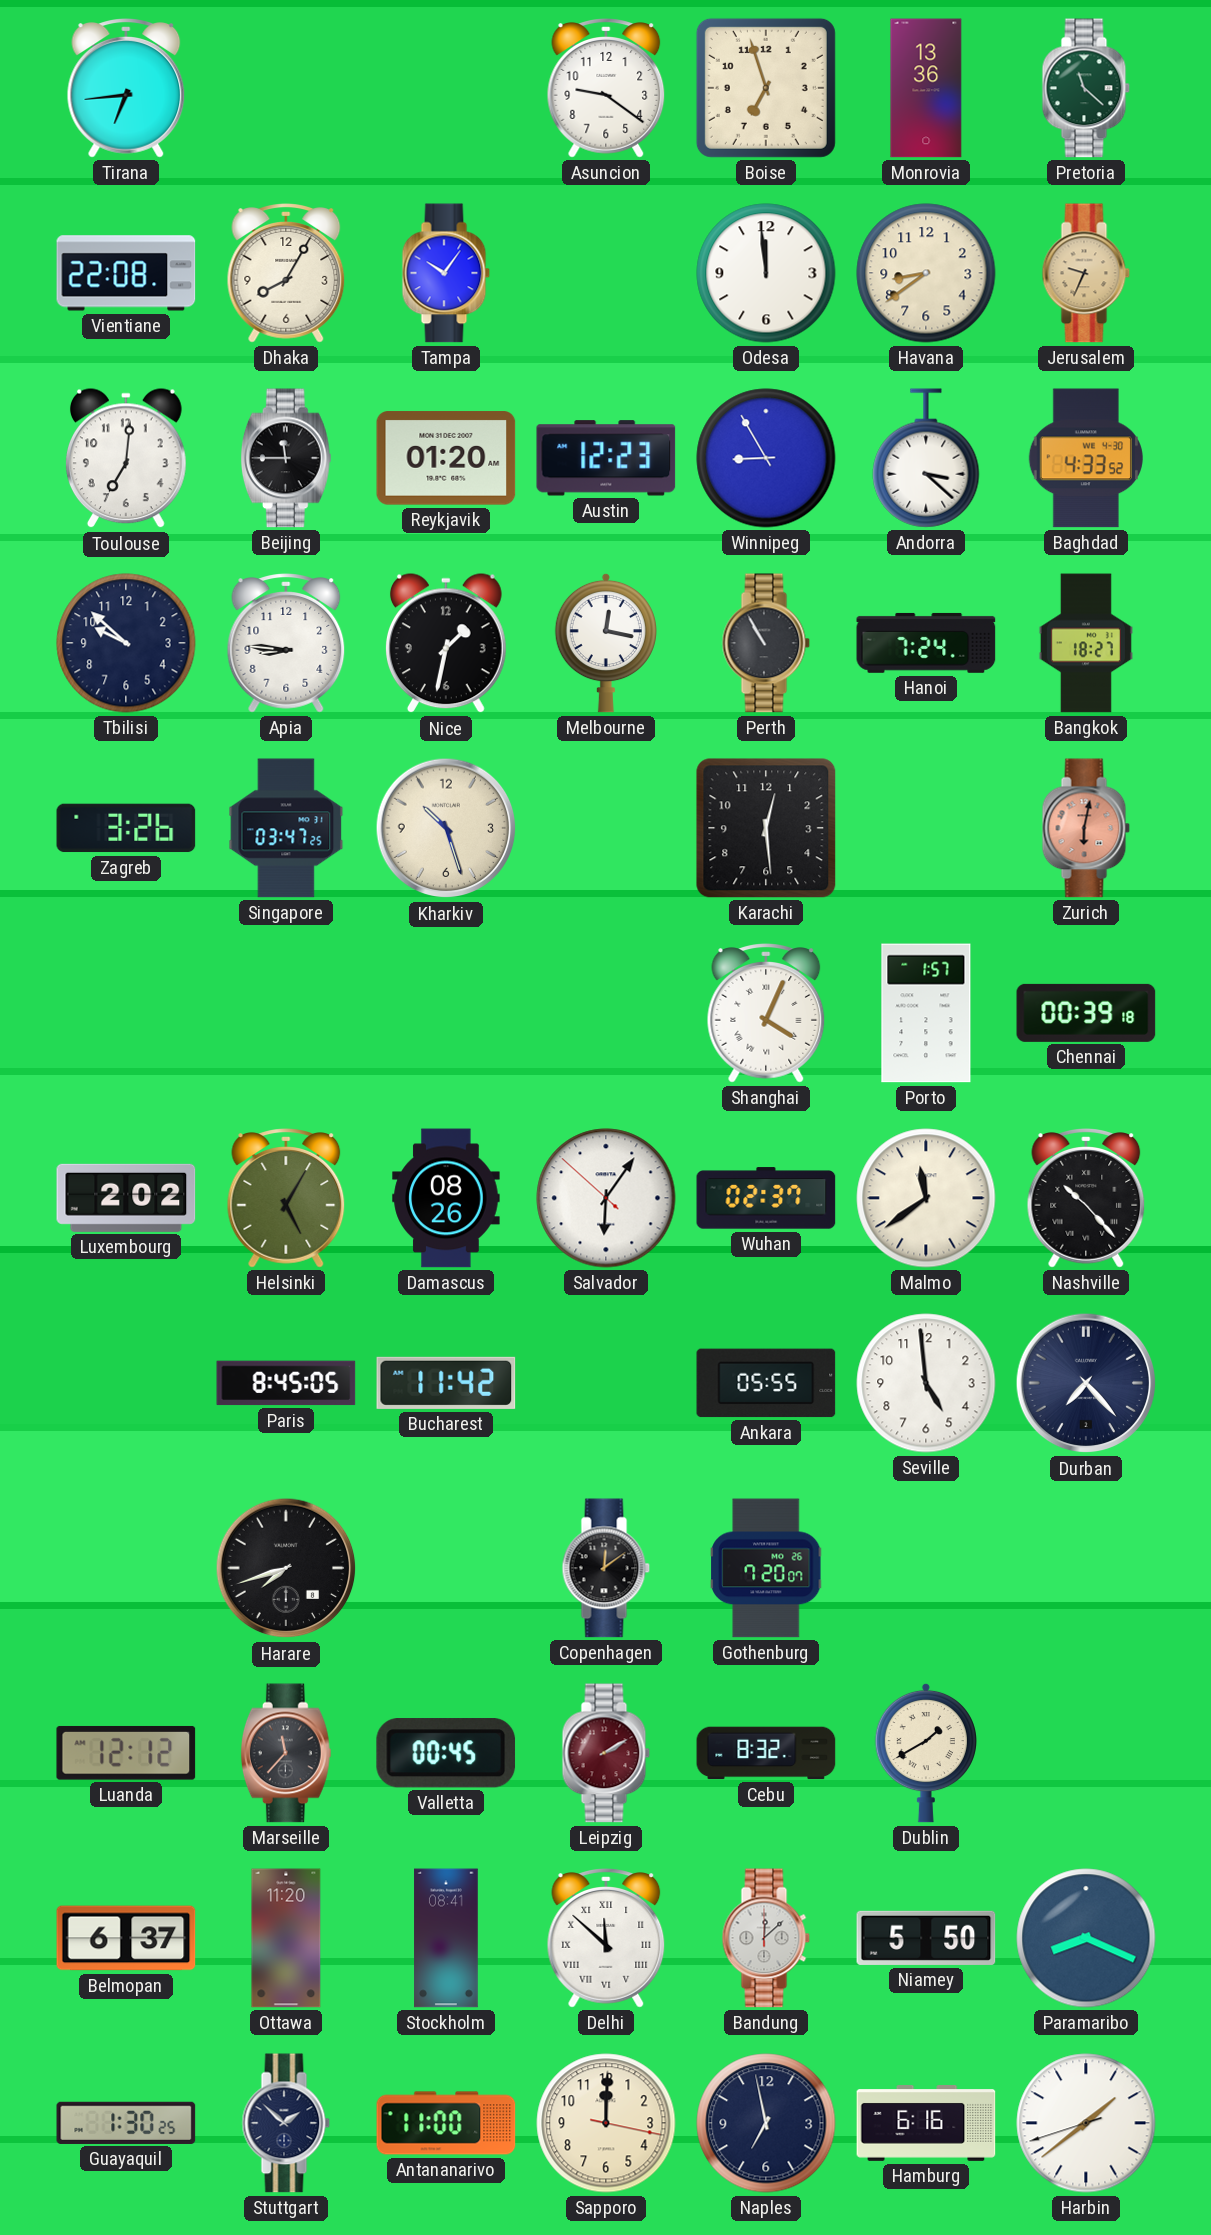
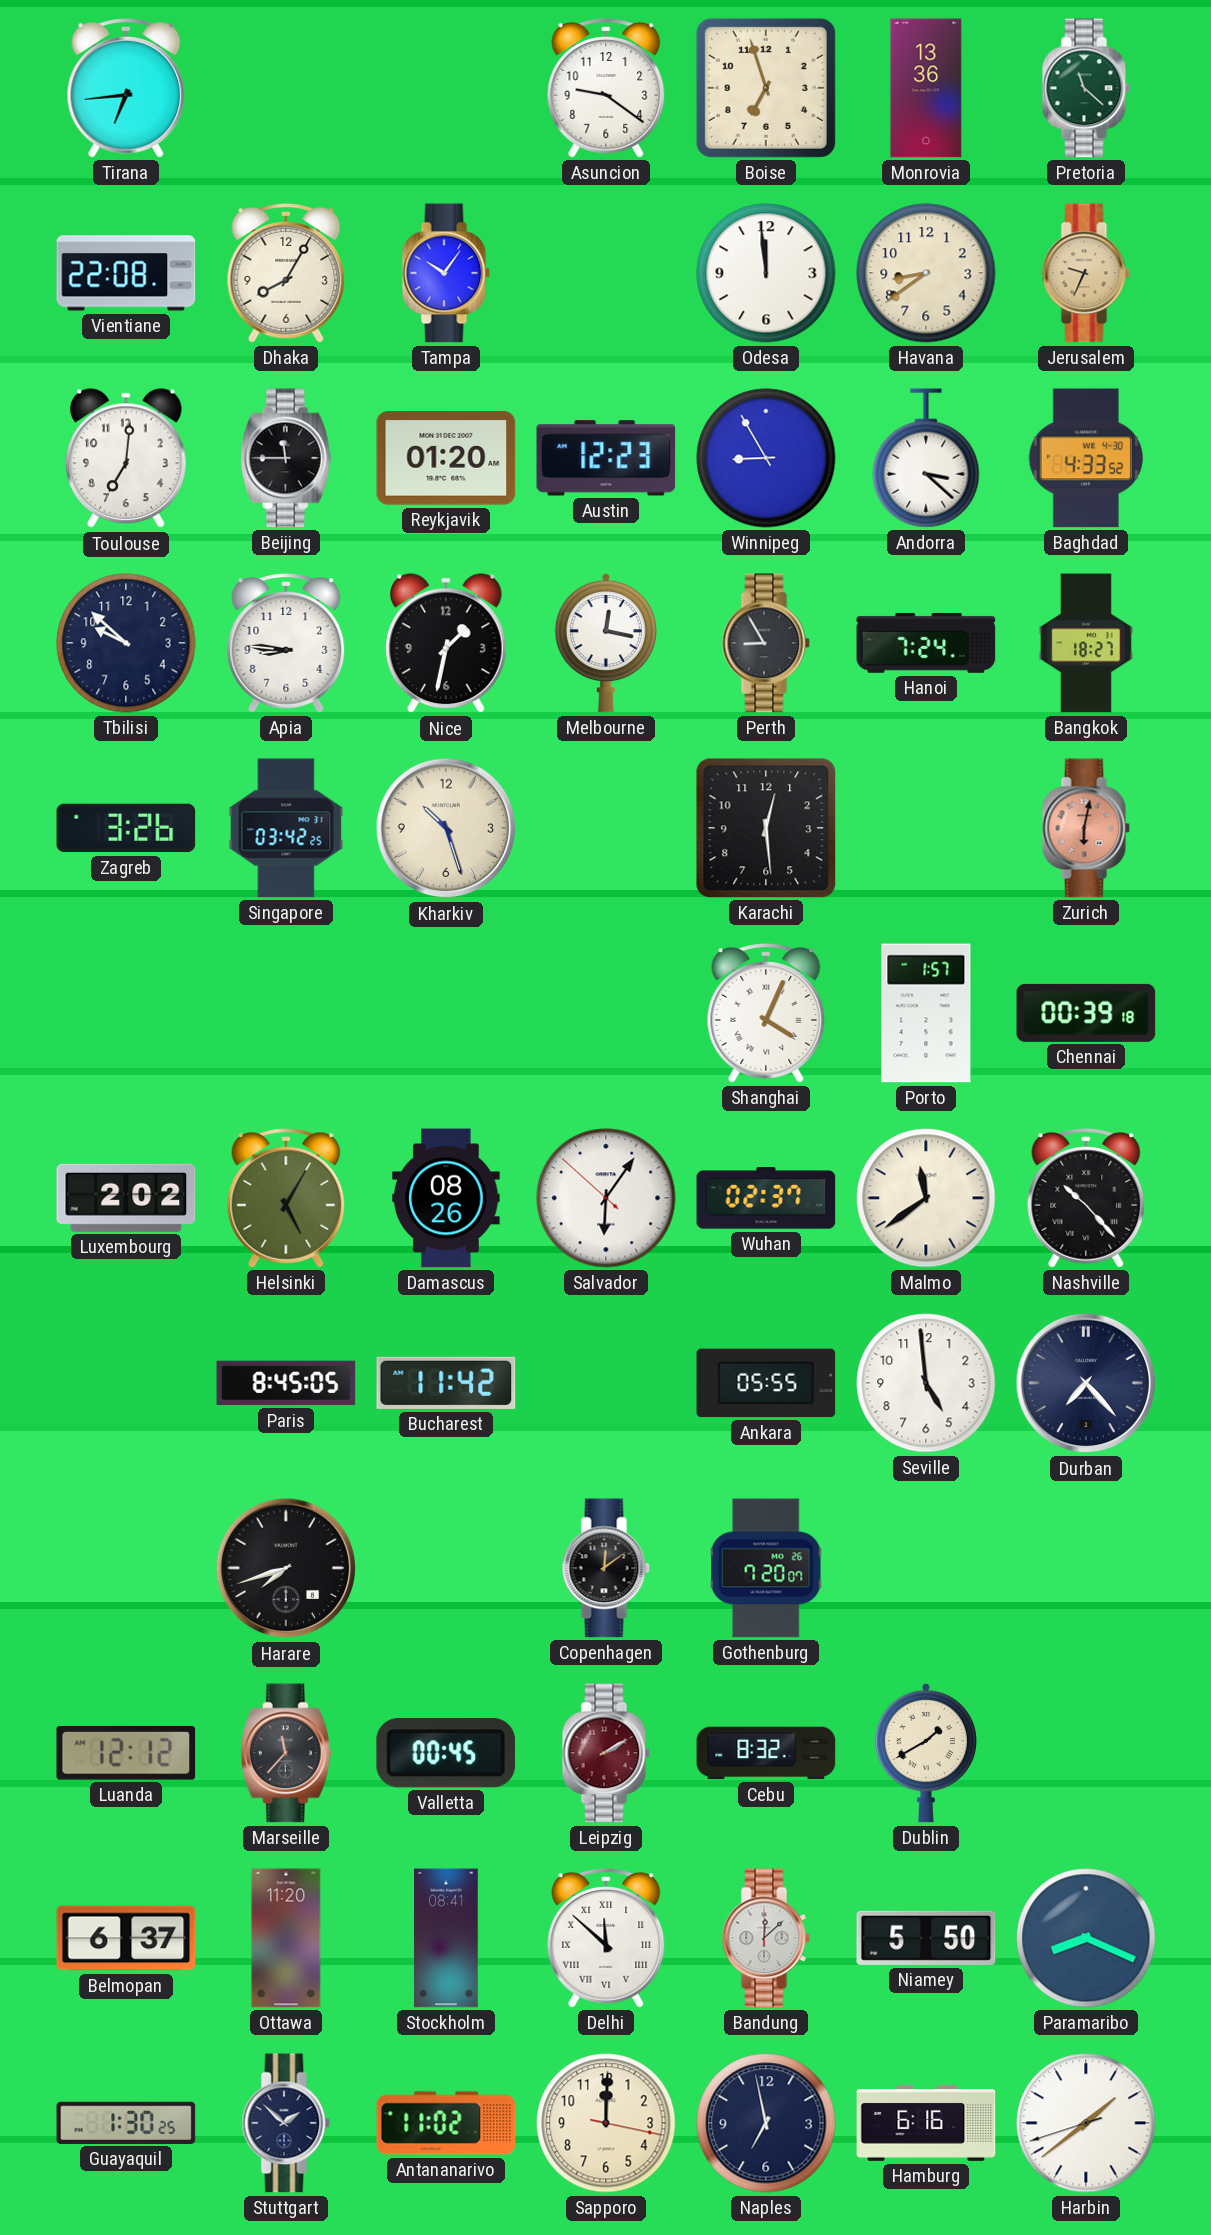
Perth: 10:55 -> 8:55 (766, 643)
Singapore: 03:47 -> 03:42 (286, 828)
Antananarivo: 11:00 -> 11:02 (446, 2123)
